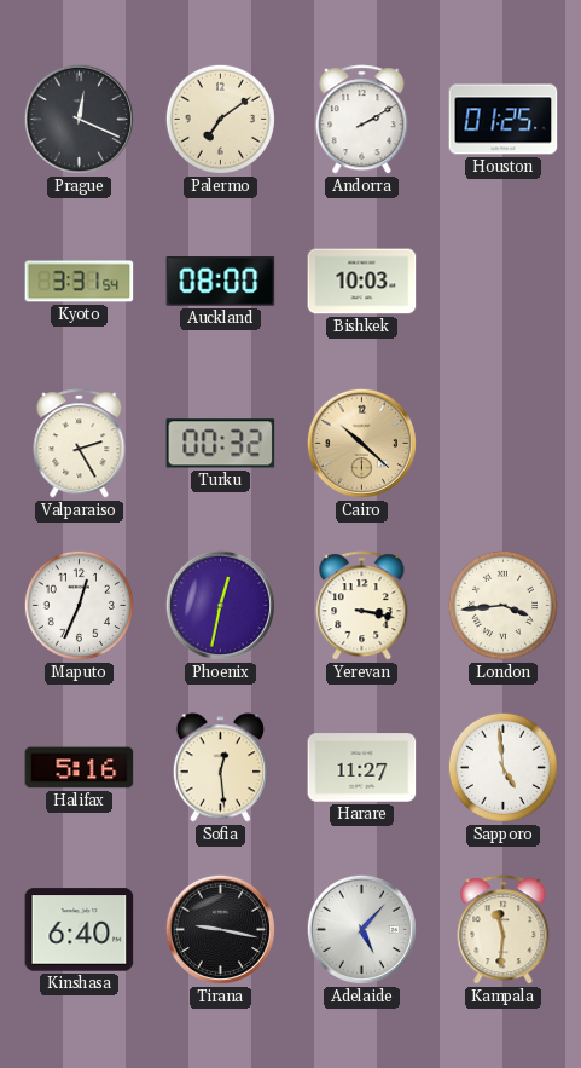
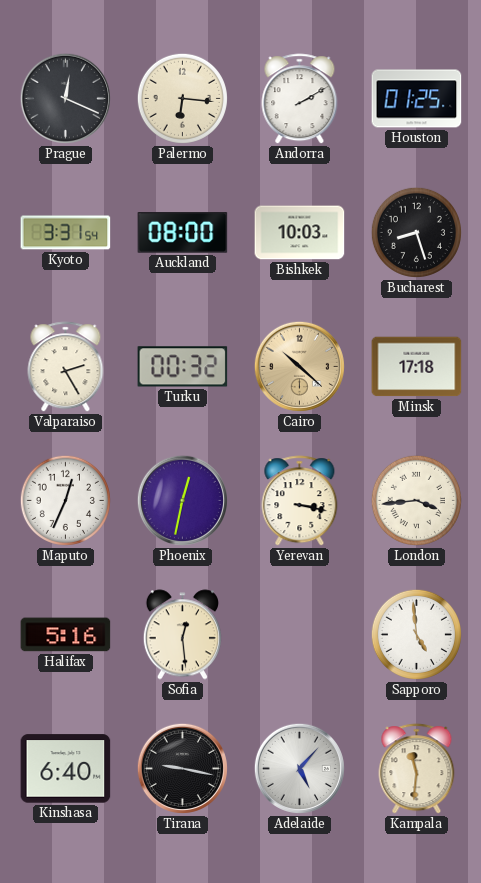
Palermo: 7:09 -> 6:16 (182, 98)
Bucharest: none -> 8:27 (416, 232)
Minsk: none -> 17:18 (417, 367)
Harare: 11:27 -> none (362, 768)
